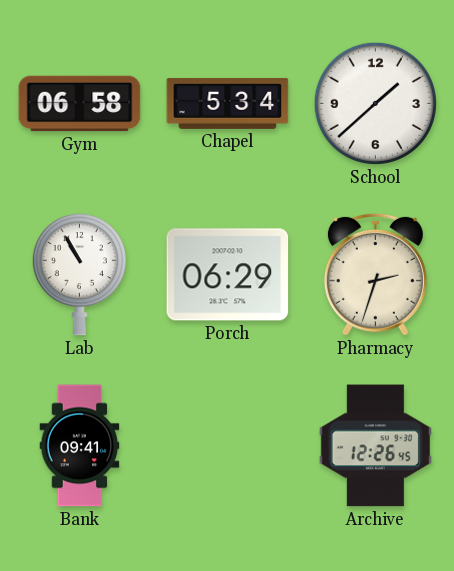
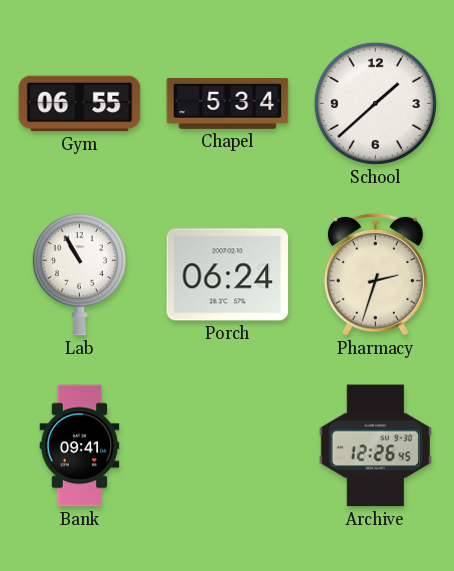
Gym: 06:58 -> 06:55 (80, 104)
Porch: 06:29 -> 06:24 (228, 275)
